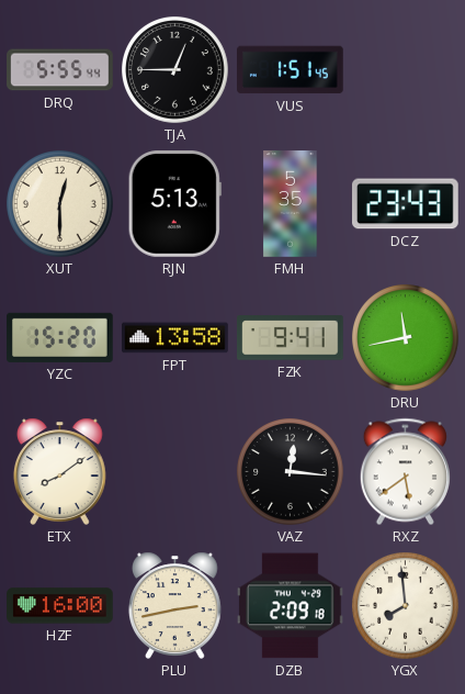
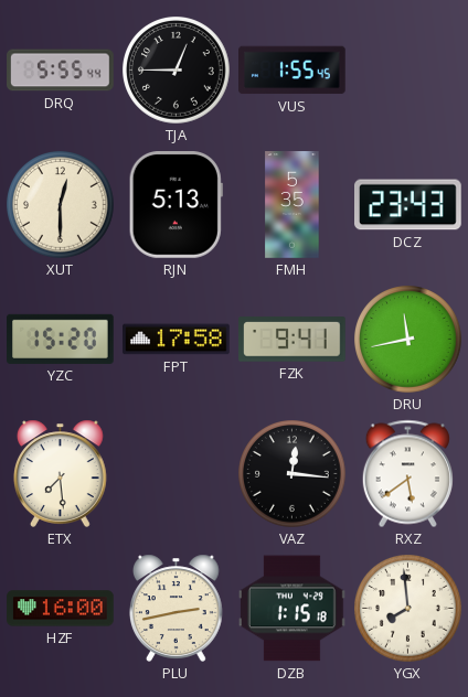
VUS: 1:51 -> 1:55 (292, 71)
FPT: 13:58 -> 17:58 (177, 340)
ETX: 8:09 -> 7:29 (60, 473)
DZB: 2:09 -> 1:15 (292, 609)
